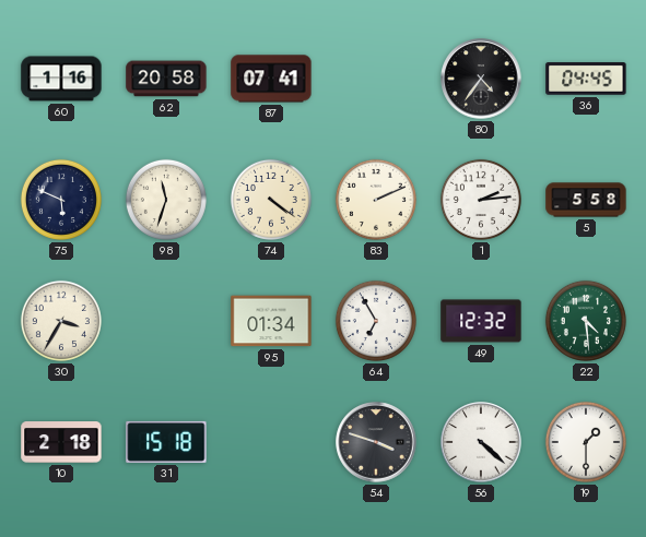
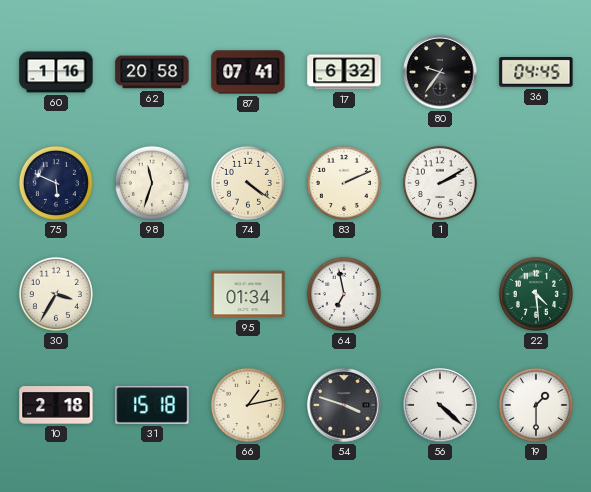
17: none -> 6:32 (344, 72)
80: 4:36 -> 9:36 (440, 72)
1: 2:14 -> 2:10 (440, 183)
5: 5:58 -> none (586, 200)
64: 6:55 -> 6:58 (344, 294)
49: 12:32 -> none (481, 321)
66: none -> 1:13 (248, 405)
